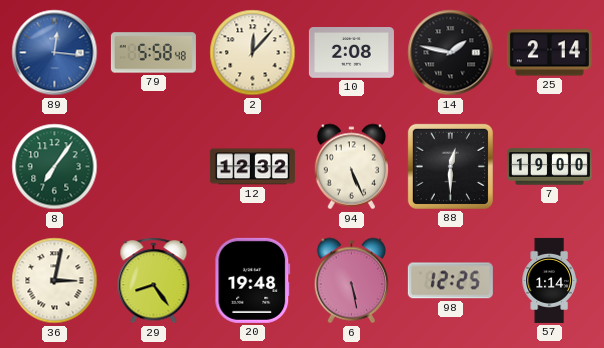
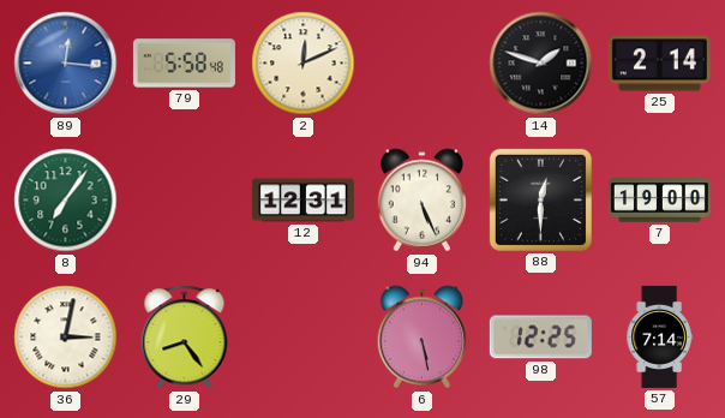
2: 12:07 -> 12:11 (304, 64)
10: 2:08 -> none (351, 53)
14: 1:47 -> 1:48 (541, 64)
12: 12:32 -> 12:31 (302, 201)
20: 19:48 -> none (253, 280)
57: 1:14 -> 7:14 (659, 336)
